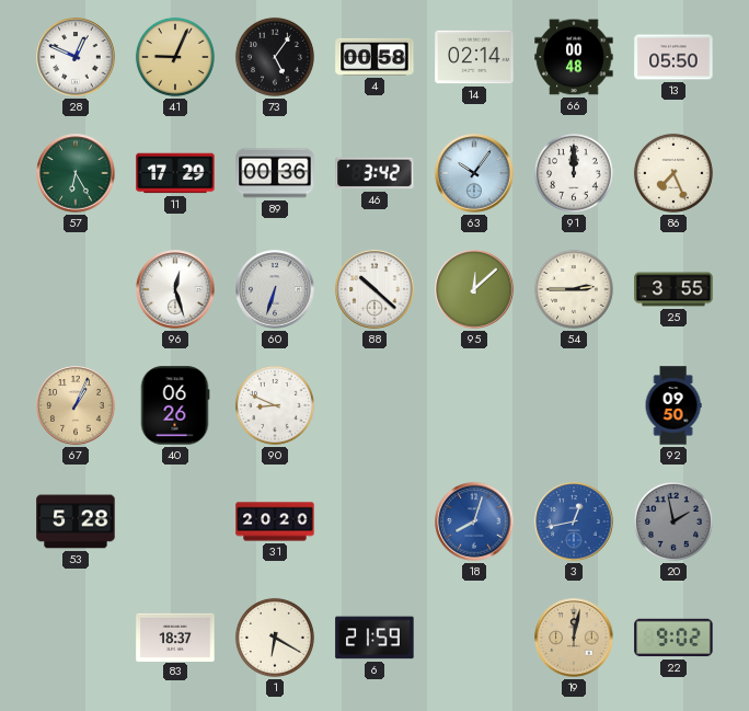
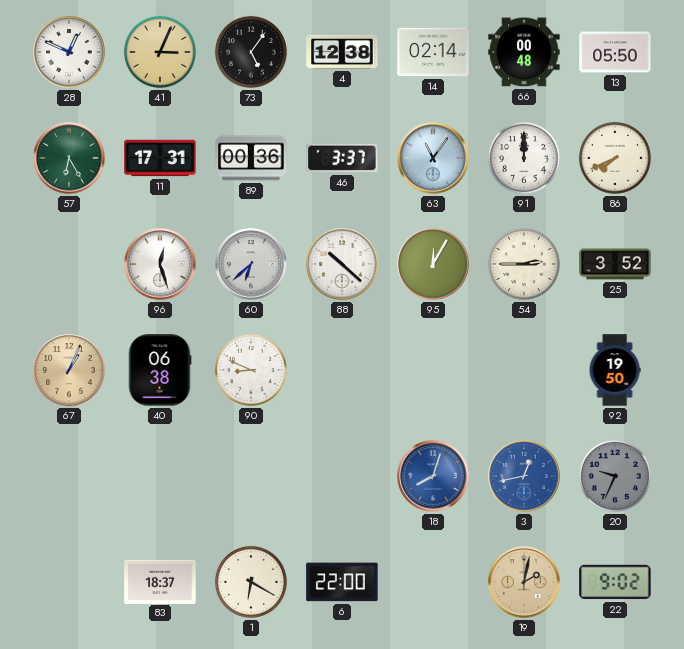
41: 9:04 -> 3:04 (160, 52)
4: 00:58 -> 12:38 (342, 52)
11: 17:29 -> 17:31 (160, 158)
46: 3:42 -> 3:37 (342, 158)
63: 10:06 -> 11:06 (433, 158)
86: 7:26 -> 7:41 (615, 158)
60: 6:33 -> 6:38 (251, 264)
95: 12:08 -> 12:05 (433, 264)
25: 3:55 -> 3:52 (615, 264)
40: 06:26 -> 06:38 (160, 370)
92: 09:50 -> 19:50 (615, 370)
53: 5:28 -> none (76, 521)
31: 20:20 -> none (275, 521)
20: 1:58 -> 9:34 (615, 476)
6: 21:59 -> 22:00 (342, 582)
19: 12:02 -> 2:02 (524, 582)
